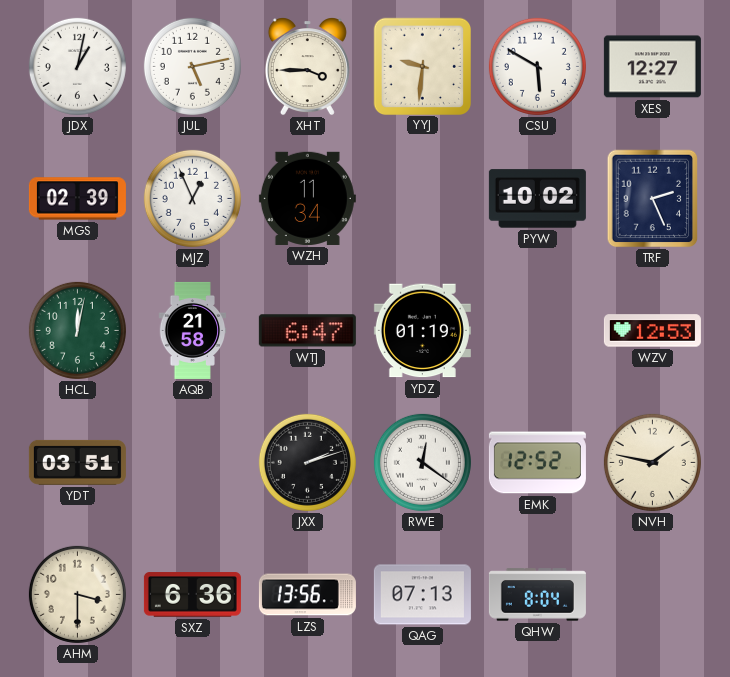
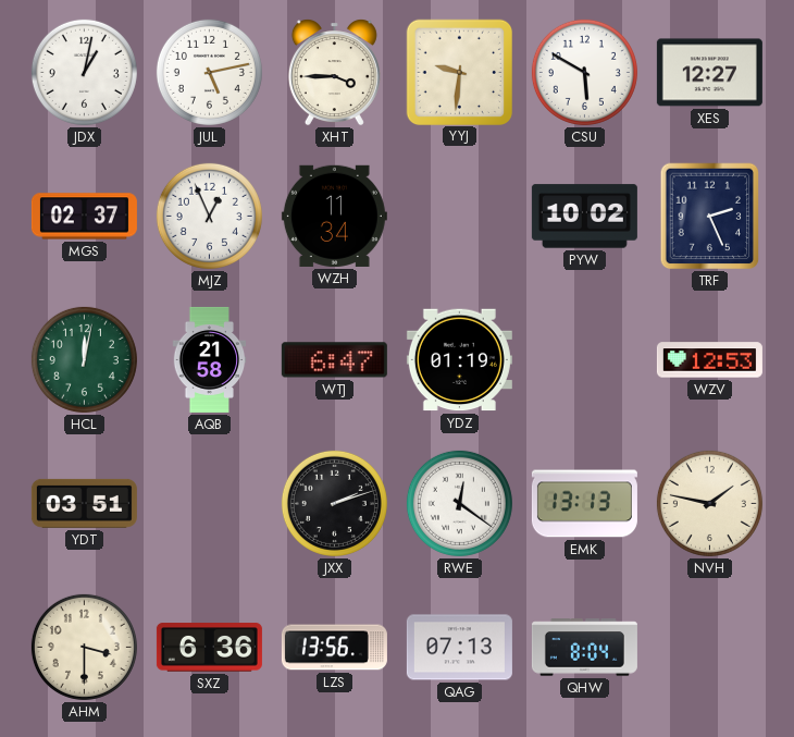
MGS: 02:39 -> 02:37 (84, 217)
EMK: 12:52 -> 13:13 (584, 504)
